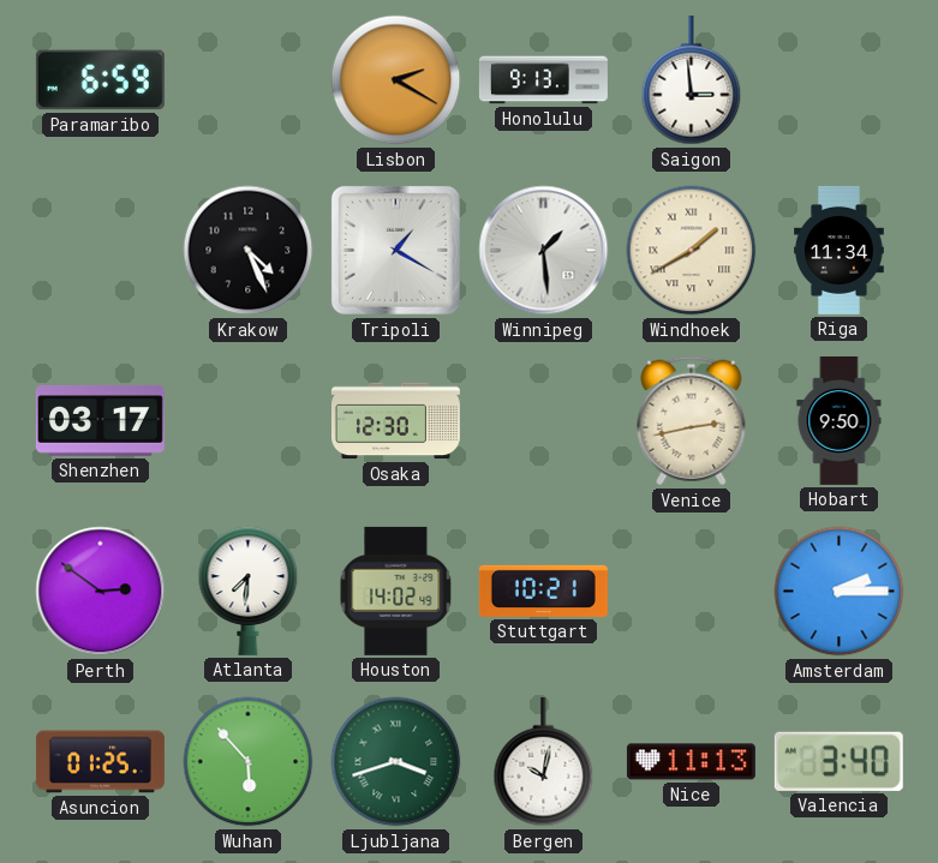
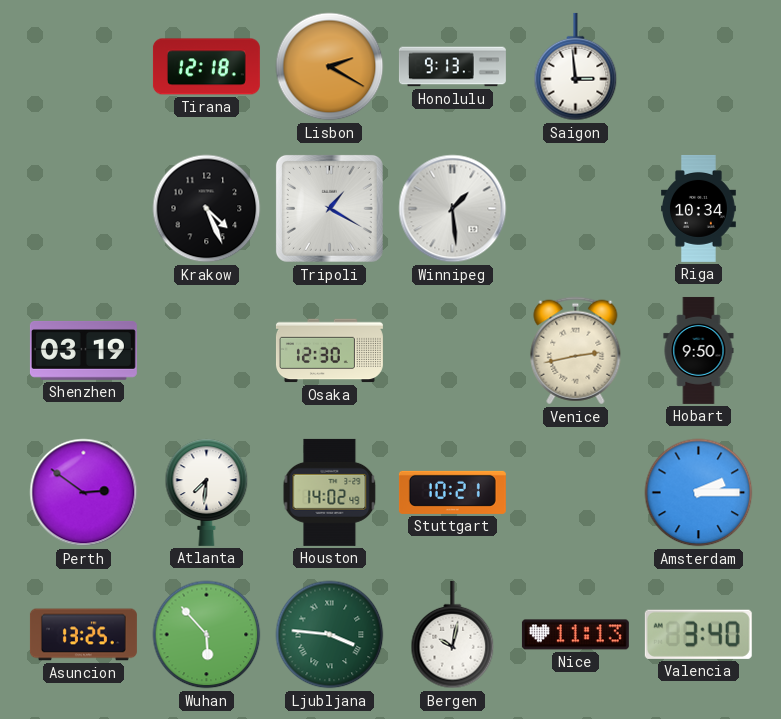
Paramaribo: 6:59 -> none (100, 80)
Tirana: none -> 12:18 (206, 67)
Windhoek: 1:40 -> none (692, 251)
Riga: 11:34 -> 10:34 (699, 208)
Shenzhen: 03:17 -> 03:19 (83, 351)
Asuncion: 01:25 -> 13:25 (83, 635)
Ljubljana: 3:42 -> 3:46 (330, 635)
